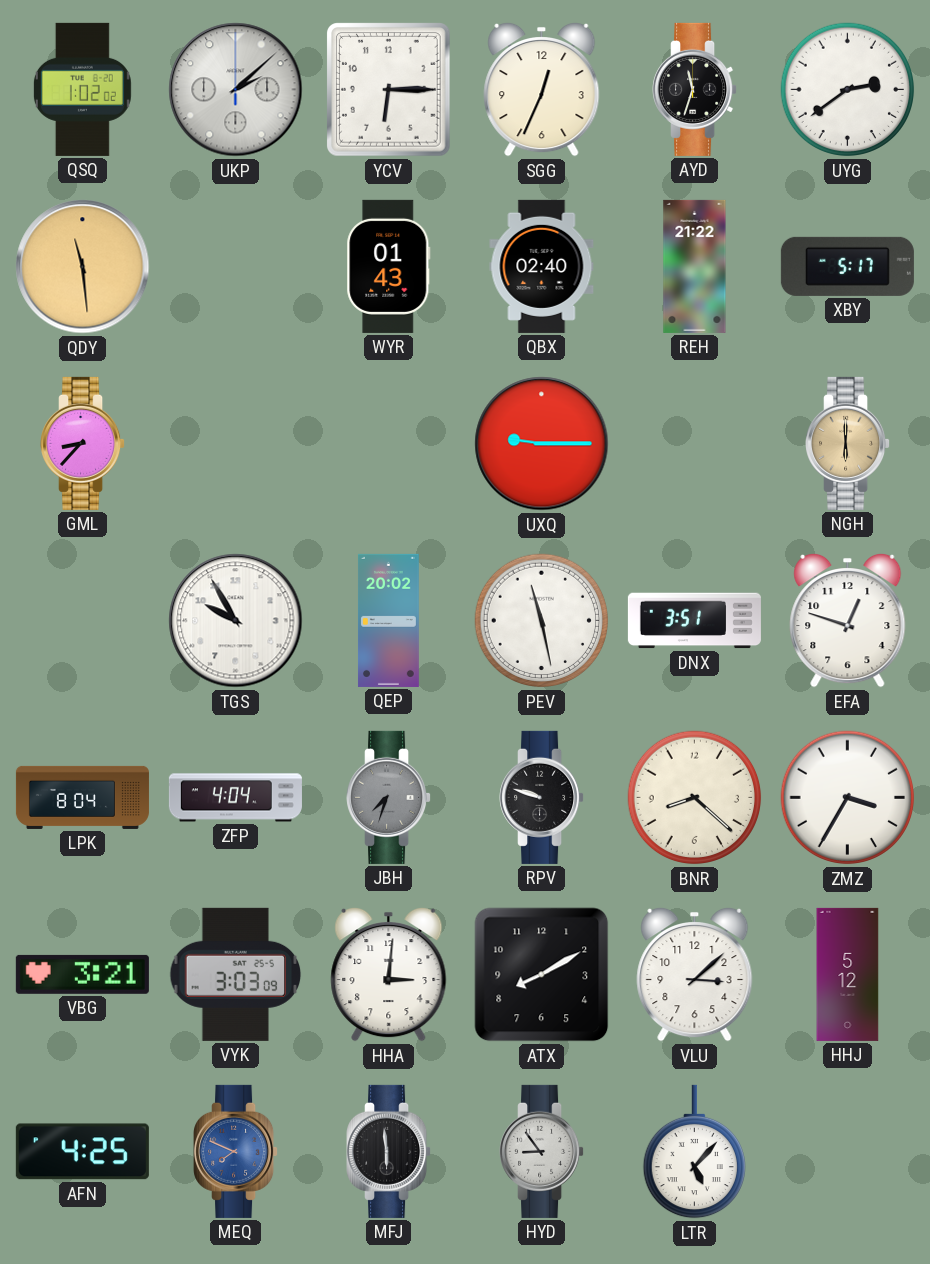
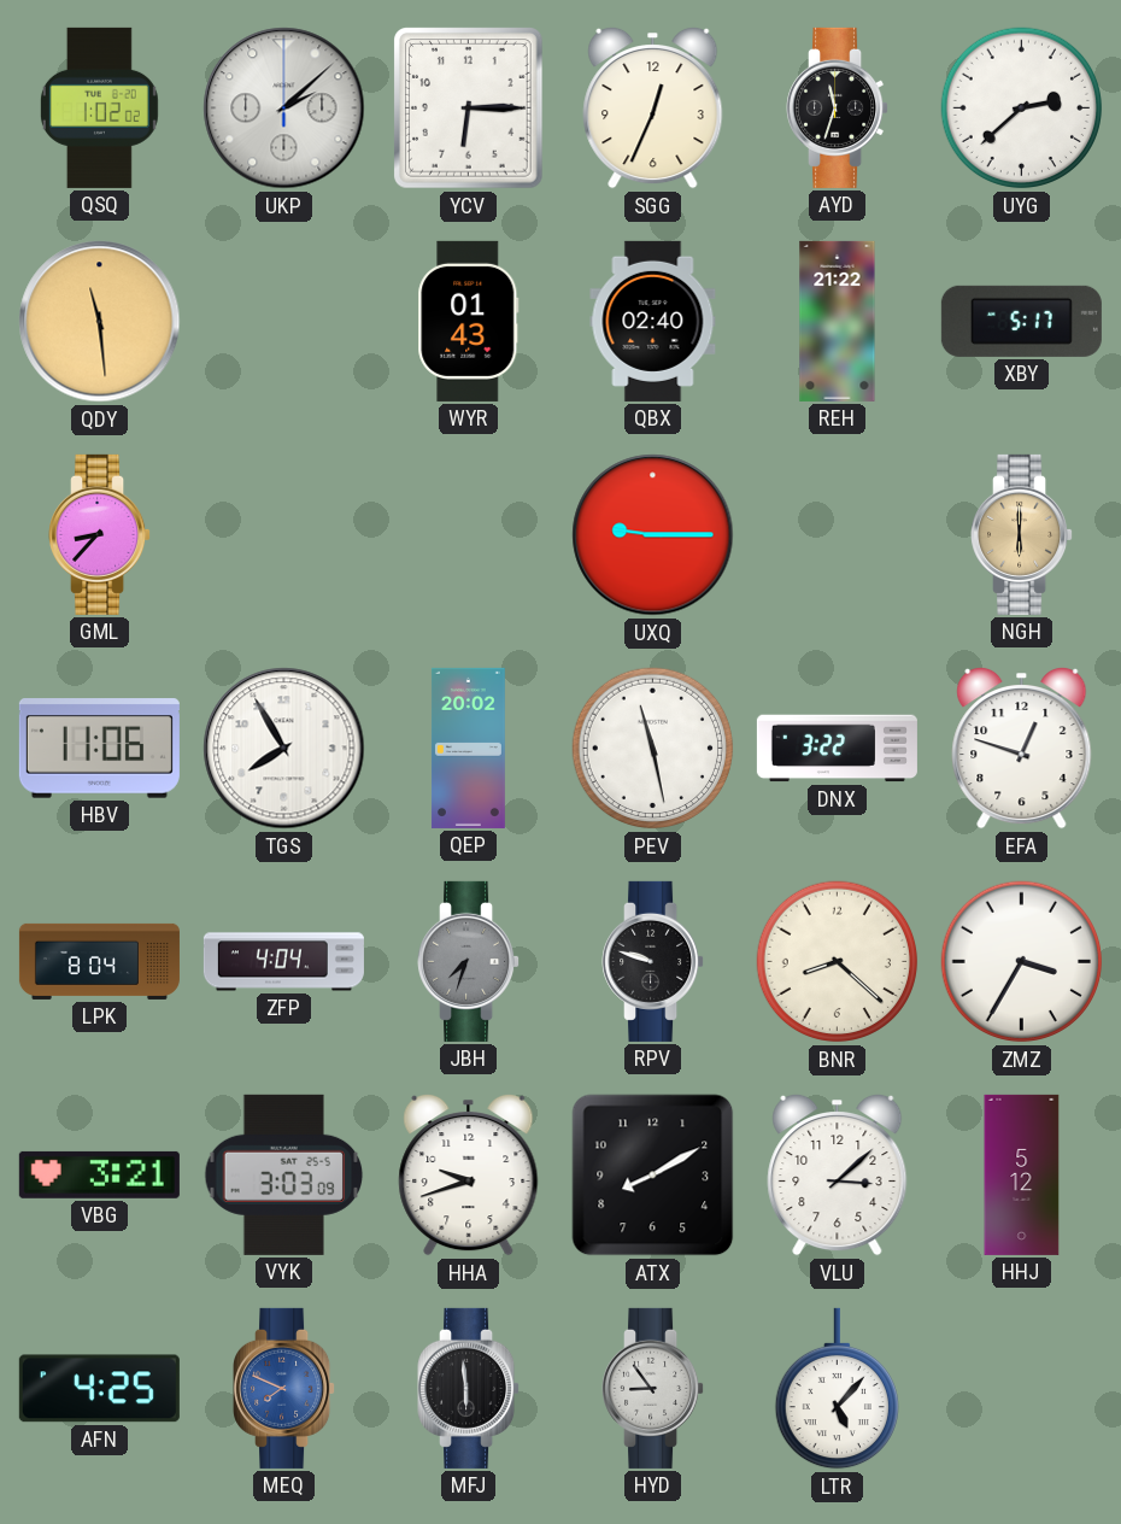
UYG: 2:39 -> 2:38 (1022, 109)
HBV: none -> 11:06 (99, 749)
TGS: 9:55 -> 7:55 (284, 749)
DNX: 3:51 -> 3:22 (837, 749)
HHA: 3:01 -> 9:42 (469, 1174)
